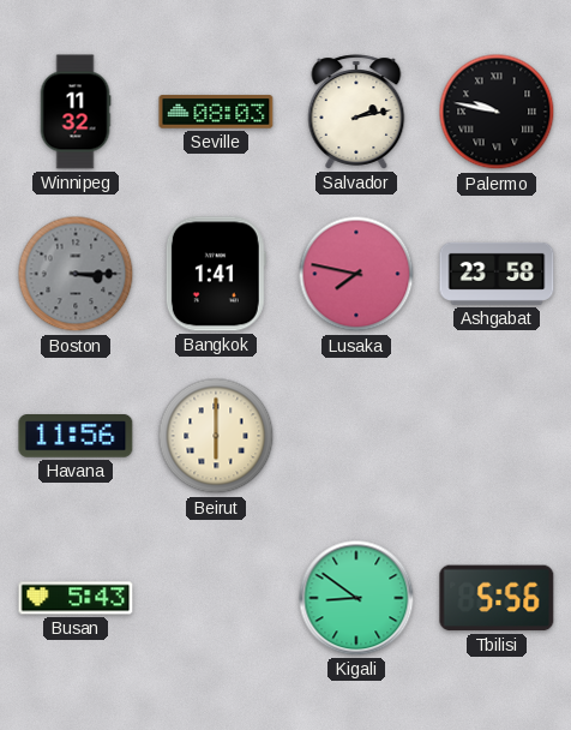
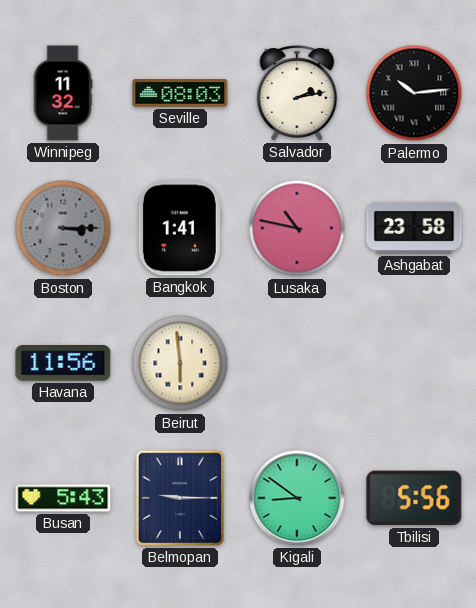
Palermo: 9:47 -> 10:14 (414, 93)
Lusaka: 7:47 -> 10:47 (297, 228)
Beirut: 6:00 -> 5:59 (180, 363)
Belmopan: none -> 9:15 (180, 498)
